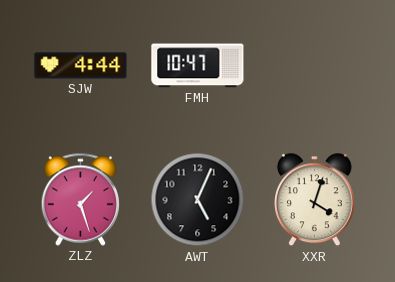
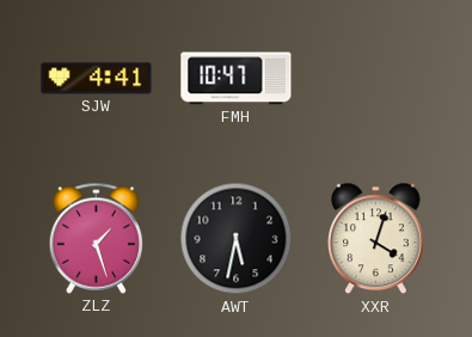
SJW: 4:44 -> 4:41 (97, 79)
AWT: 5:04 -> 5:32 (237, 239)
